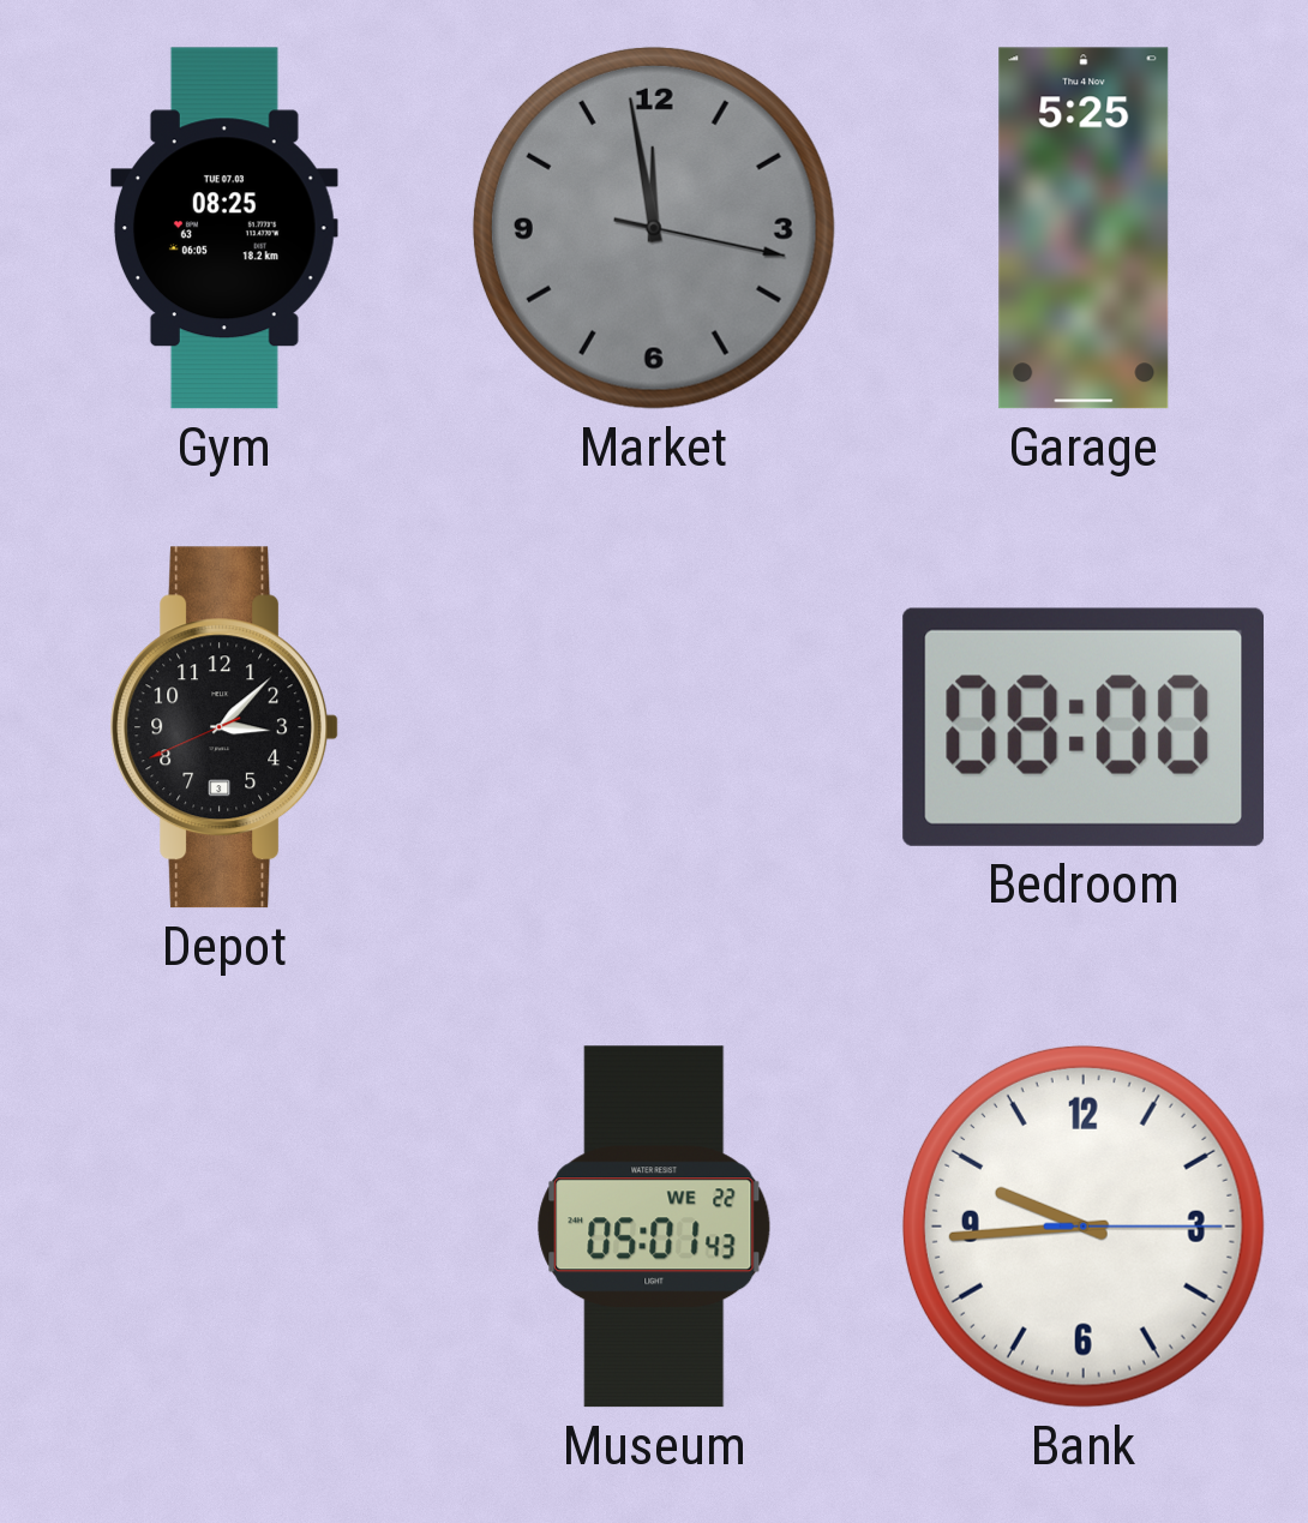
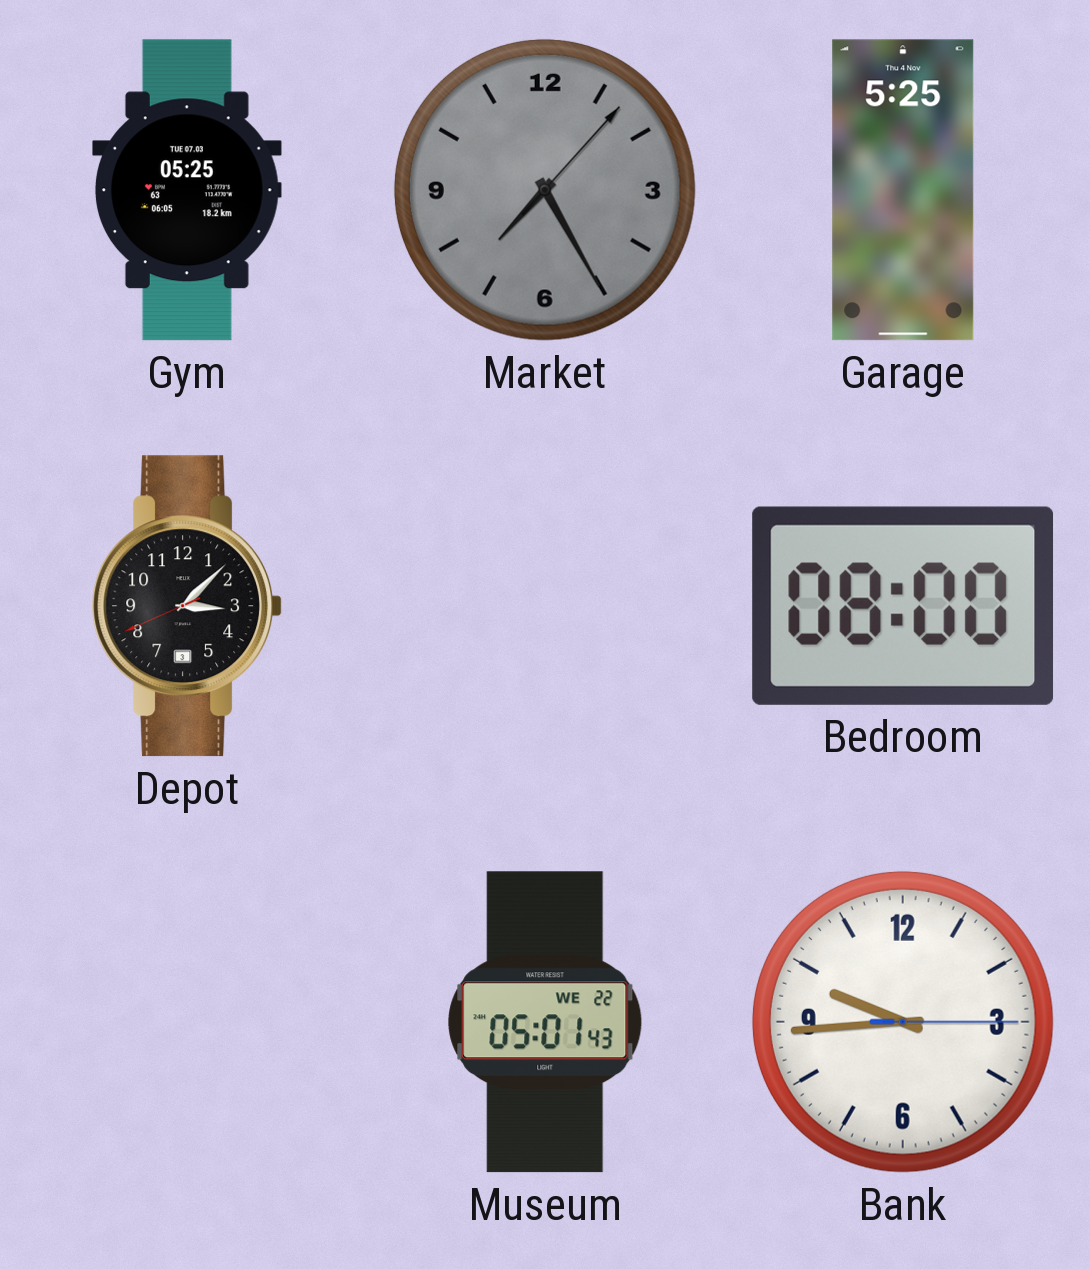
Gym: 08:25 -> 05:25 (188, 190)
Market: 11:58 -> 7:25 (545, 190)
